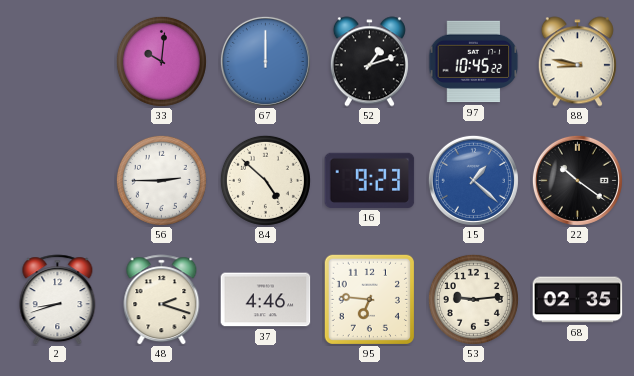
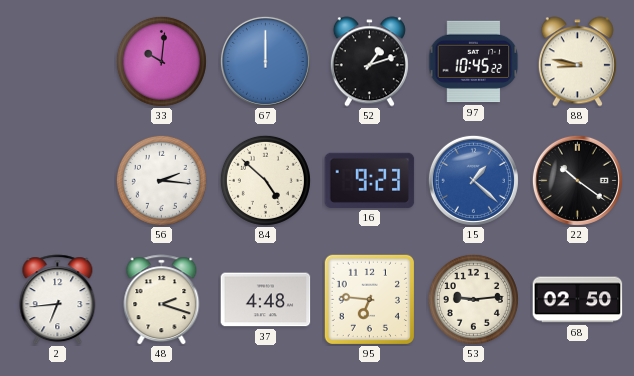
56: 2:45 -> 2:16 (161, 180)
2: 8:42 -> 6:44 (58, 300)
37: 4:46 -> 4:48 (266, 300)
68: 02:35 -> 02:50 (578, 300)
